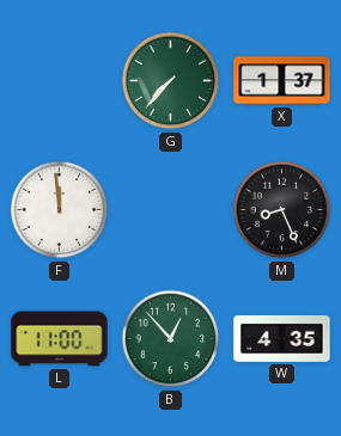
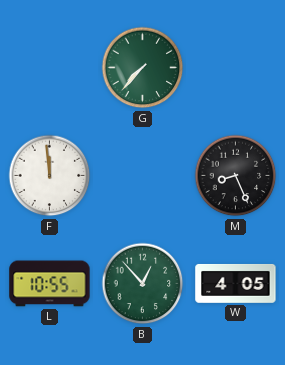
X: 1:37 -> none (282, 81)
L: 11:00 -> 10:55 (50, 284)
W: 4:35 -> 4:05 (236, 283)
